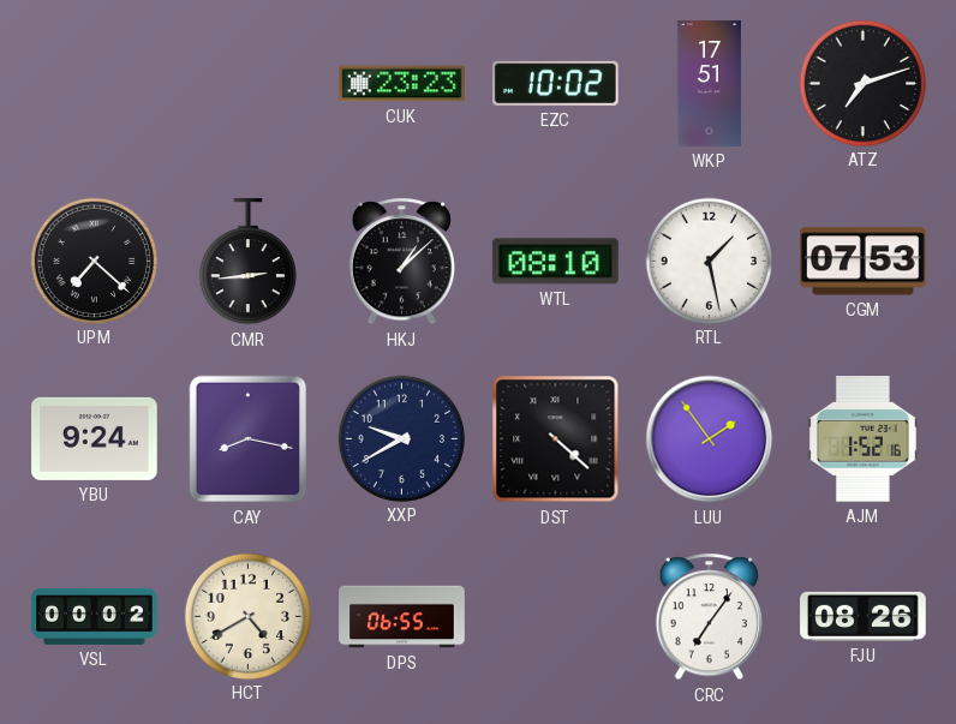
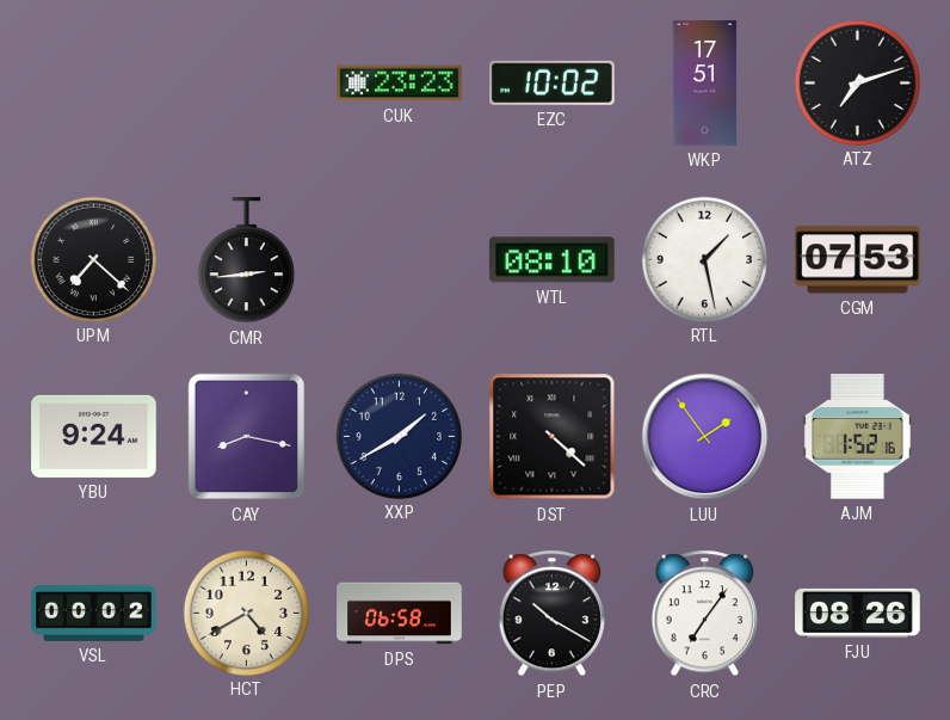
HKJ: 1:08 -> none (401, 262)
XXP: 9:40 -> 1:40 (399, 436)
DPS: 06:55 -> 06:58 (400, 614)
PEP: none -> 10:20 (551, 614)
